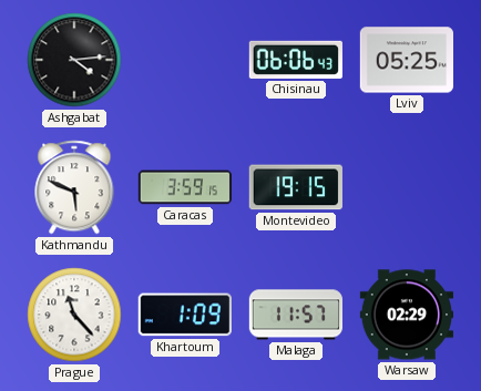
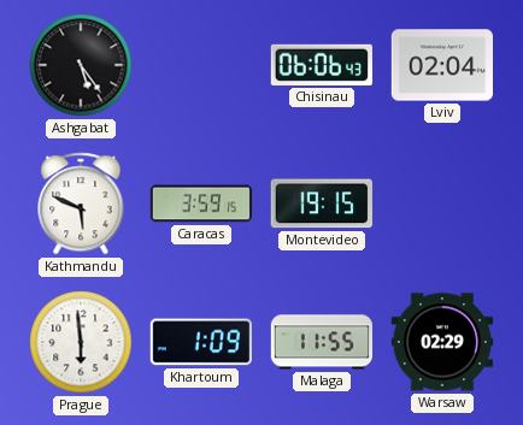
Ashgabat: 4:14 -> 5:24 (81, 65)
Lviv: 05:25 -> 02:04 (441, 65)
Prague: 11:23 -> 5:59 (81, 342)
Malaga: 11:57 -> 11:55 (321, 342)
